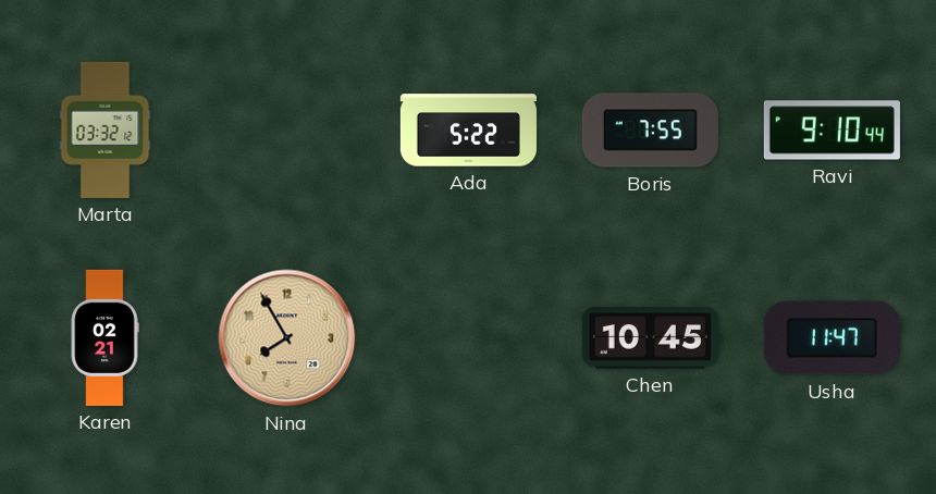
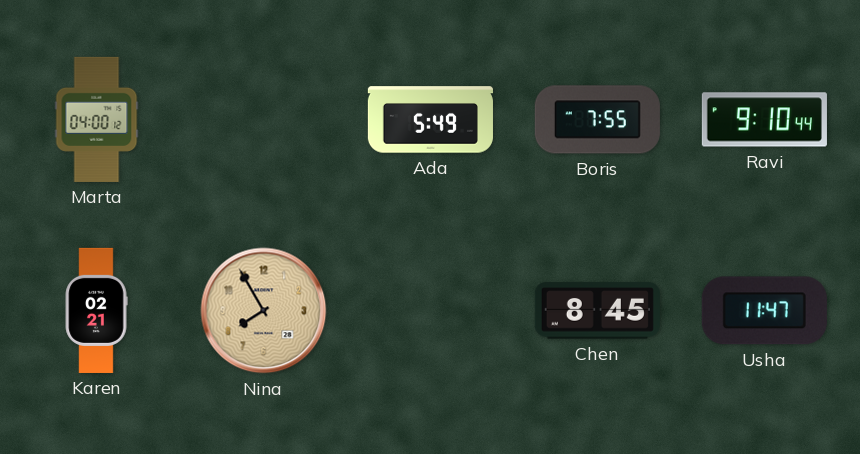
Marta: 03:32 -> 04:00 (97, 119)
Ada: 5:22 -> 5:49 (430, 120)
Chen: 10:45 -> 8:45 (597, 311)
